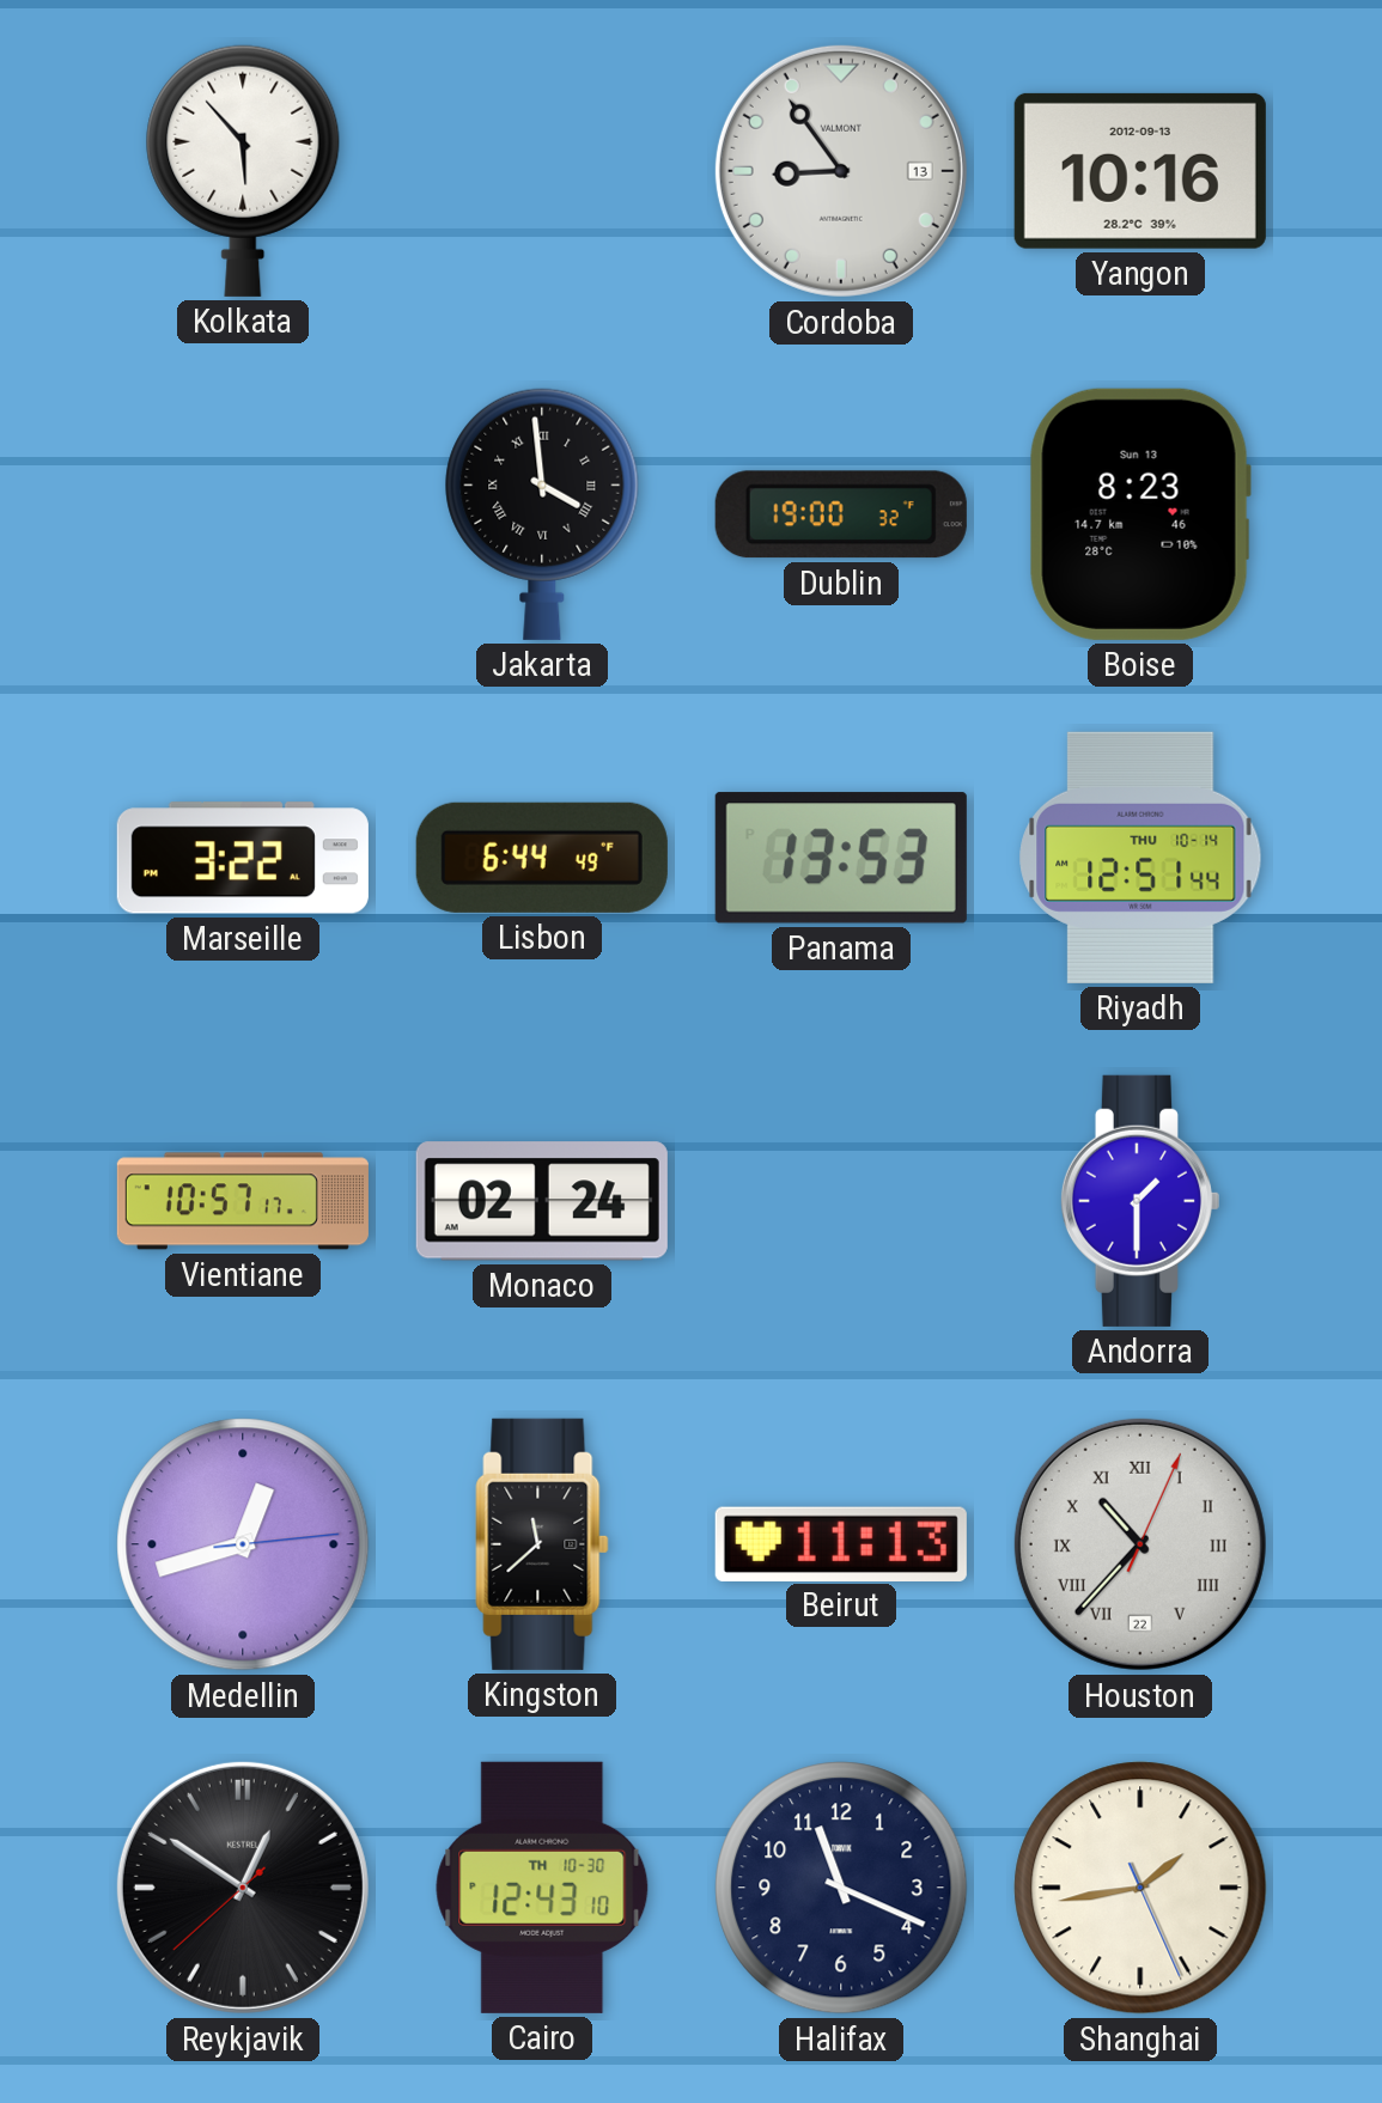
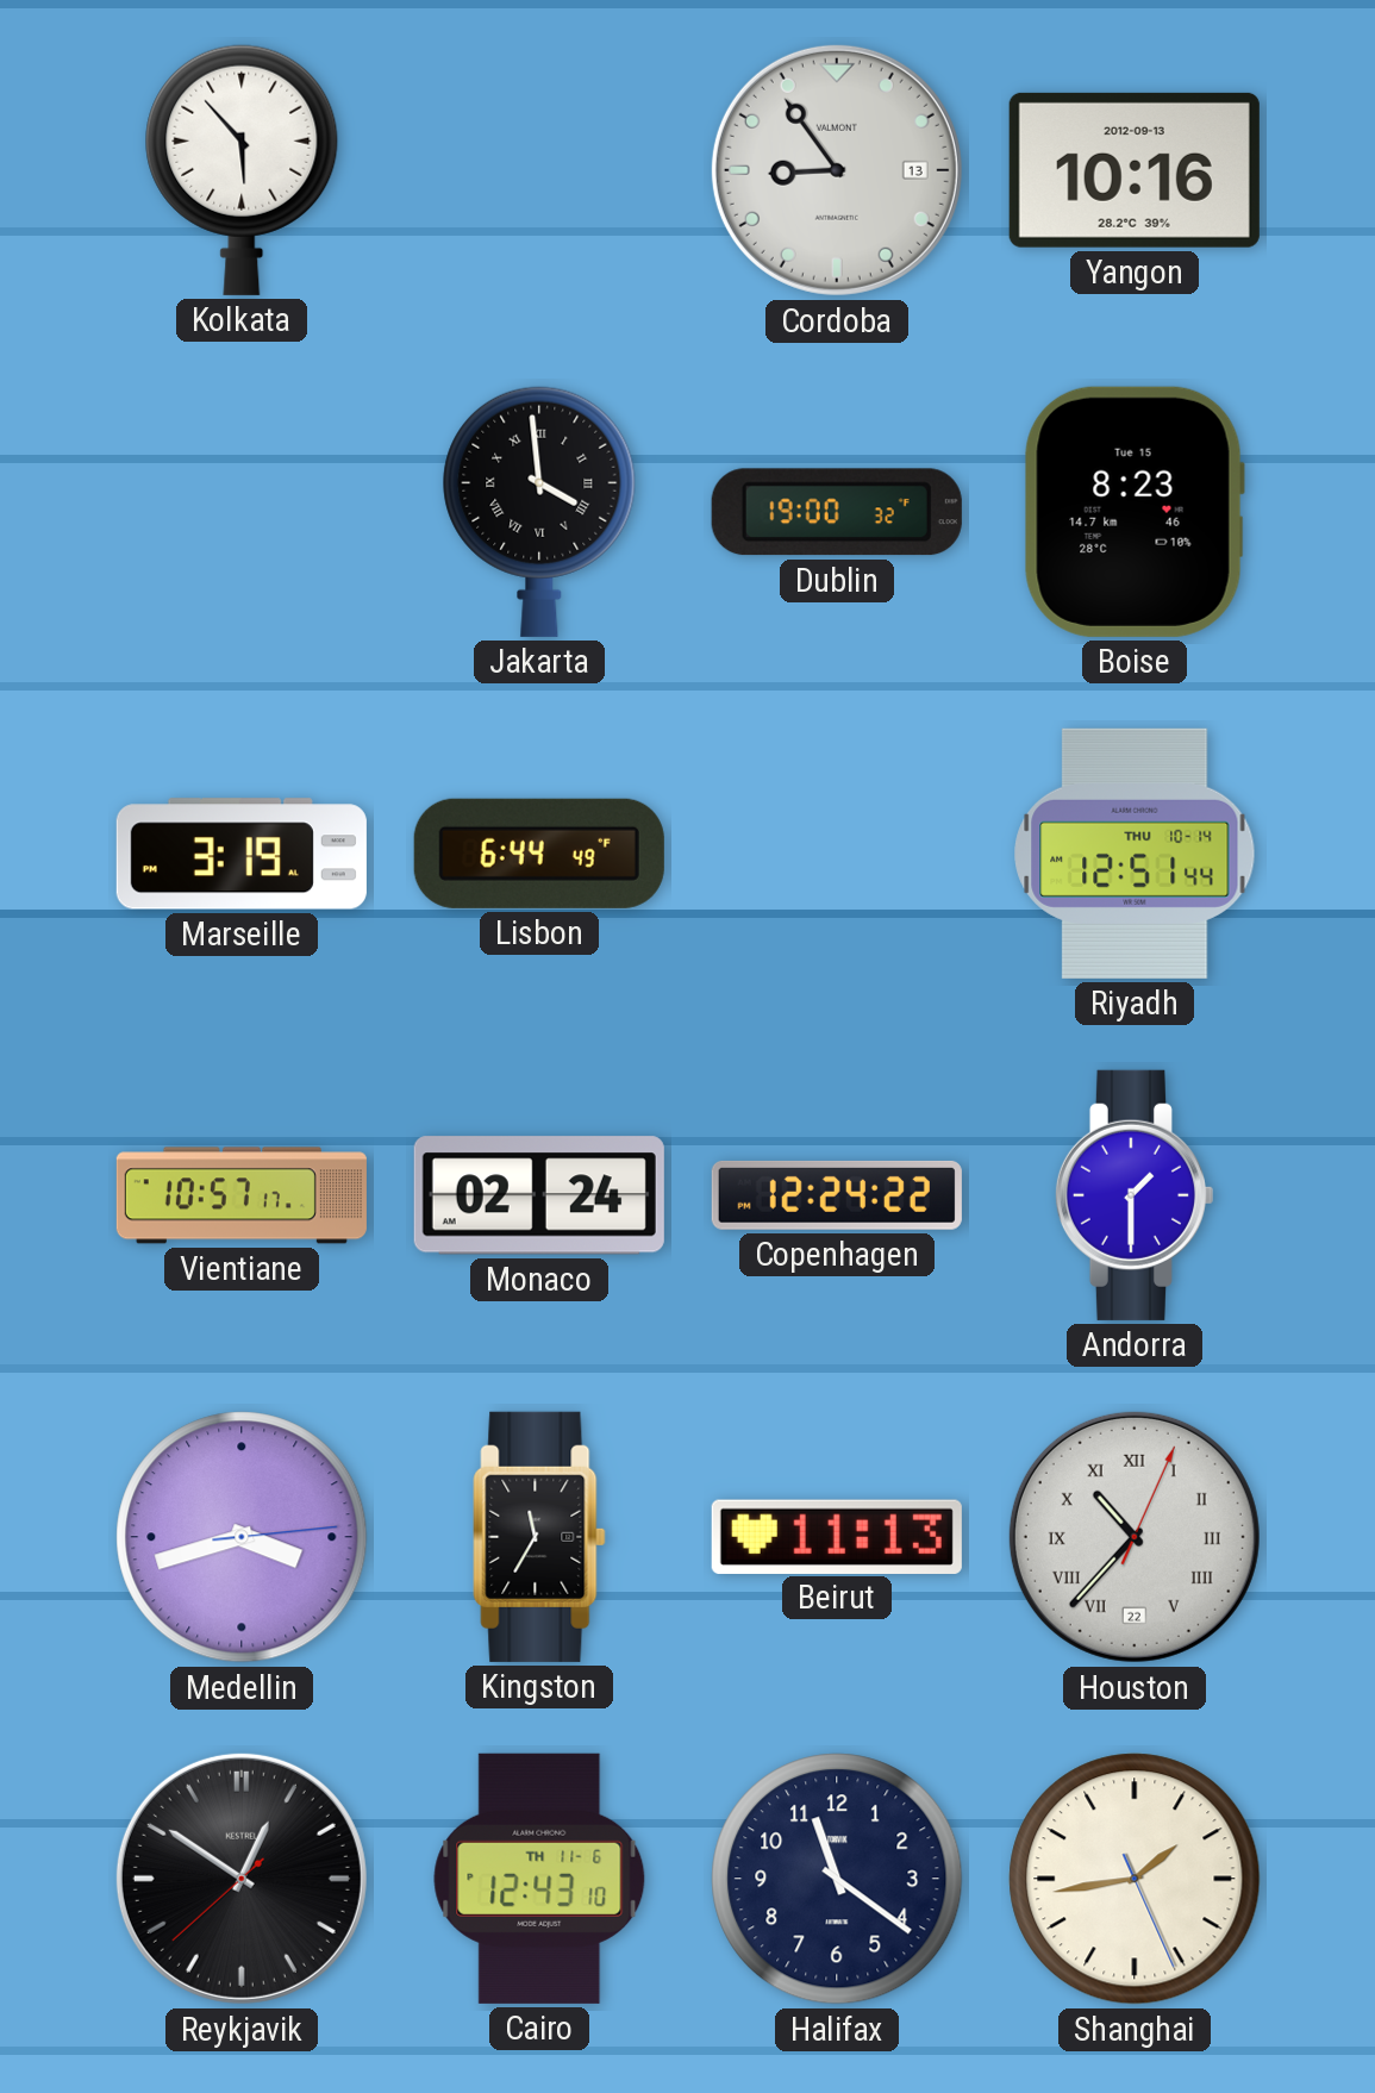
Boise date: Sun 13 -> Tue 15 (1135, 512)
Marseille: 3:22 -> 3:19 (242, 854)
Panama: 13:53 -> none (841, 858)
Copenhagen: none -> 12:24 (837, 1195)
Medellin: 12:42 -> 3:42 (242, 1537)
Kingston: 11:38 -> 11:35 (539, 1537)
Cairo date: TH 10-30 -> TH 11-6 (539, 1879)
Halifax: 11:19 -> 11:21 (837, 1879)
